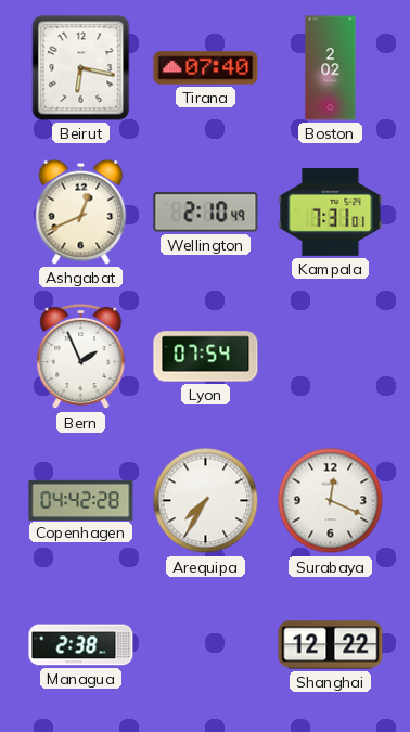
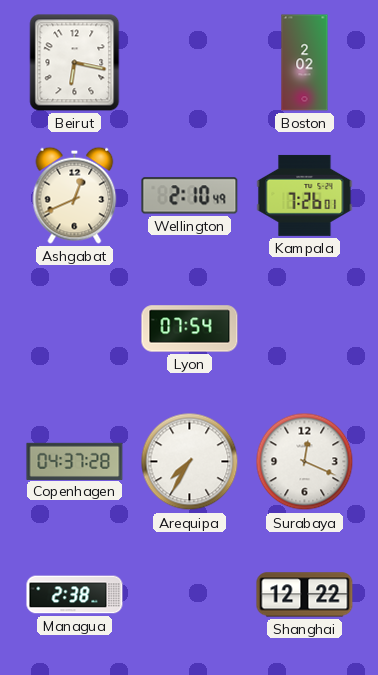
Tirana: 07:40 -> none (206, 68)
Kampala: 7:31 -> 7:26 (305, 195)
Bern: 1:56 -> none (81, 357)
Copenhagen: 04:42 -> 04:37 (75, 461)
